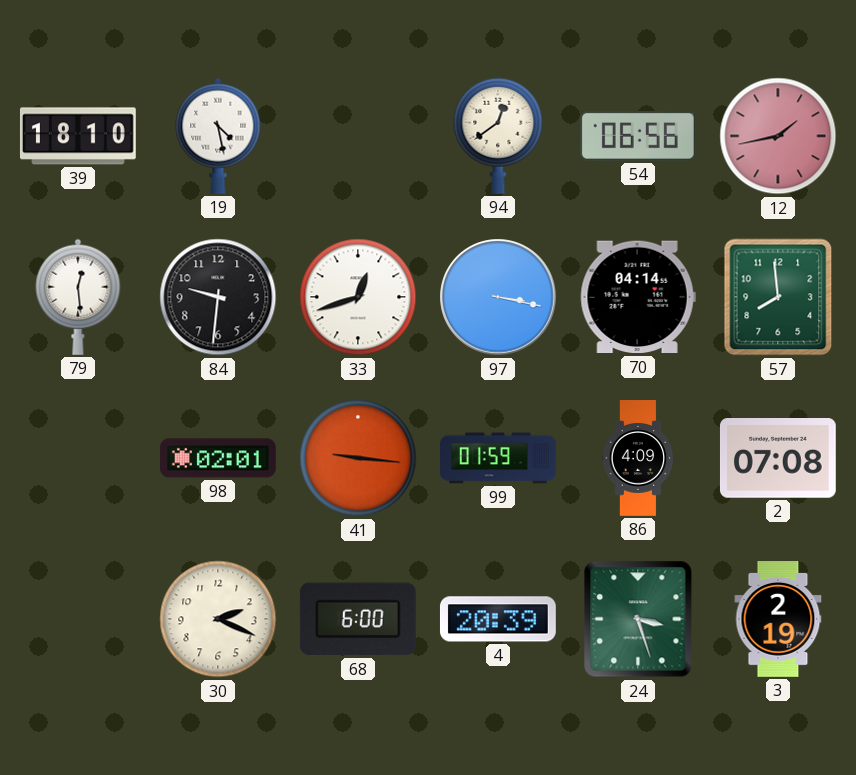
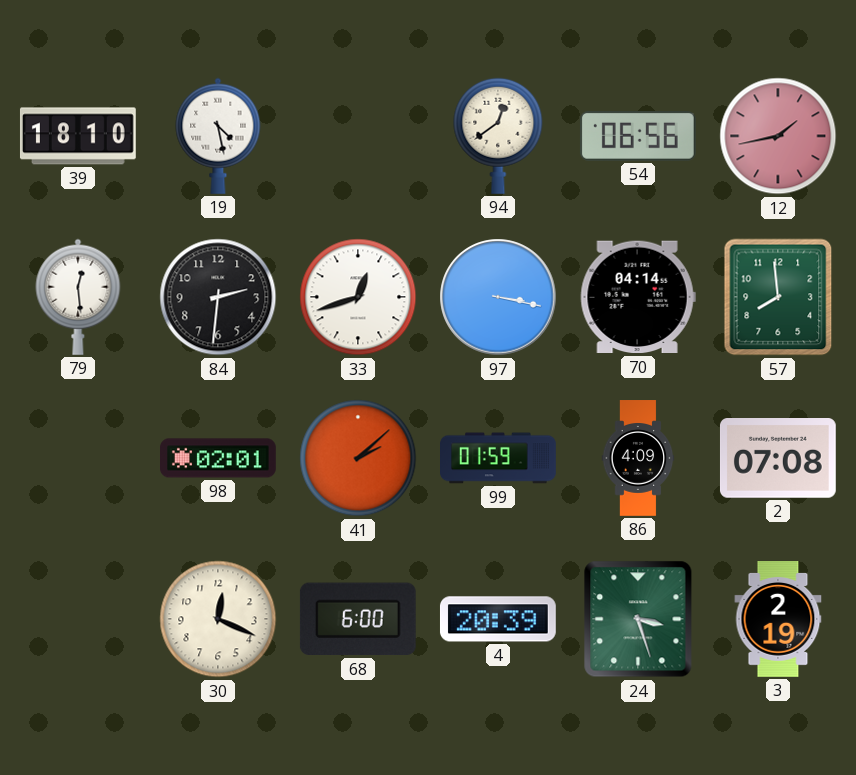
84: 9:31 -> 2:31 (218, 297)
41: 9:16 -> 2:08 (358, 458)
30: 2:19 -> 12:19 (218, 619)
